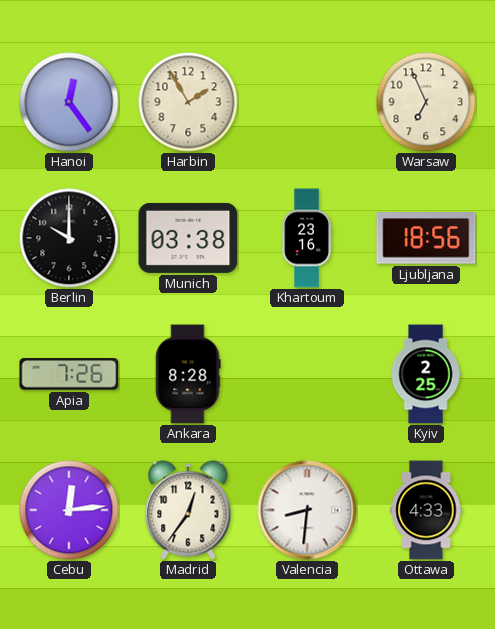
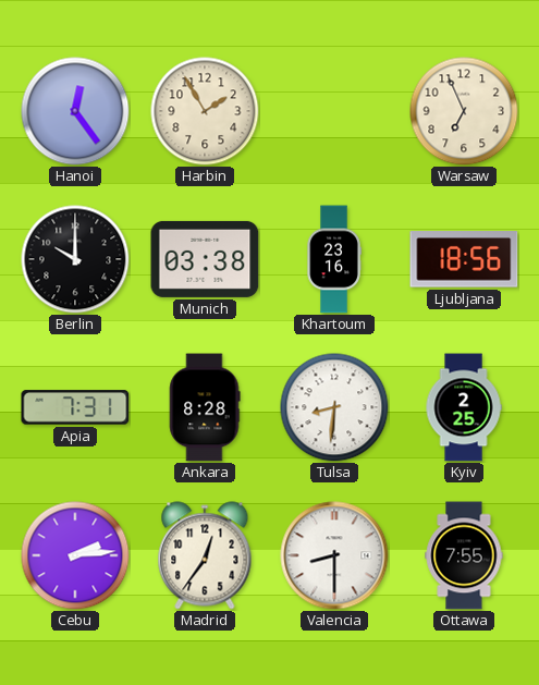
Apia: 7:26 -> 7:31 (75, 407)
Tulsa: none -> 8:31 (334, 407)
Cebu: 12:14 -> 2:14 (75, 555)
Valencia: 8:31 -> 8:30 (334, 555)
Ottawa: 4:33 -> 7:55 (464, 555)
